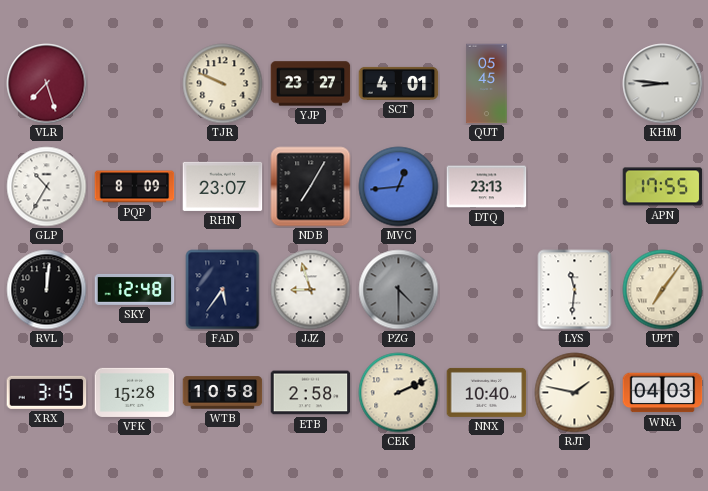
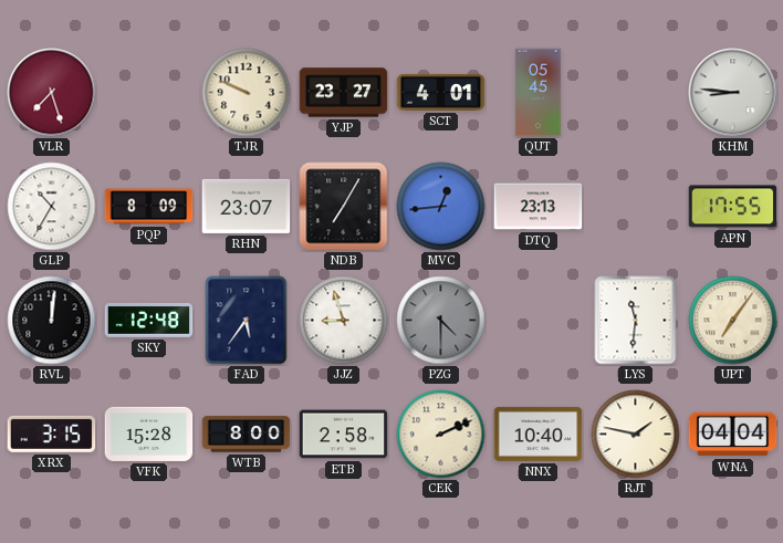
WTB: 10:58 -> 8:00 (247, 435)
WNA: 04:03 -> 04:04 (733, 435)
